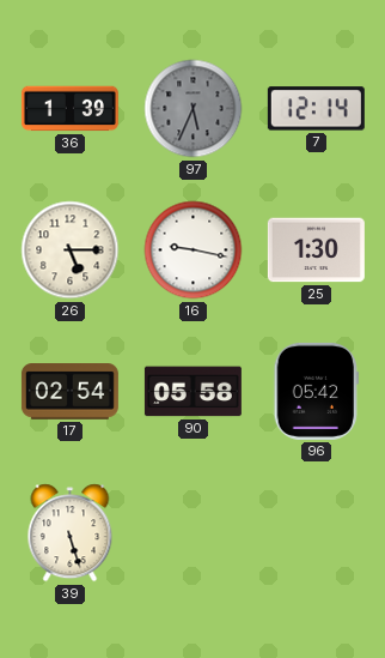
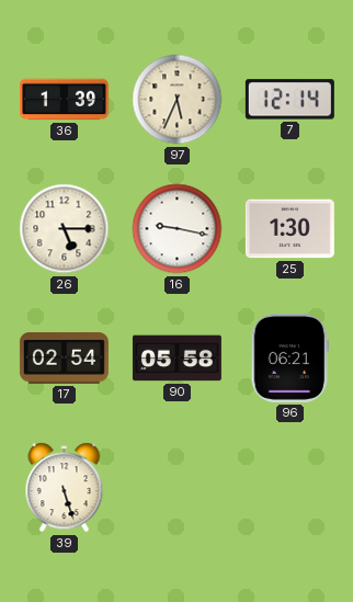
97 dial: grey -> cream (178, 100)
96: 05:42 -> 06:21 (289, 357)
